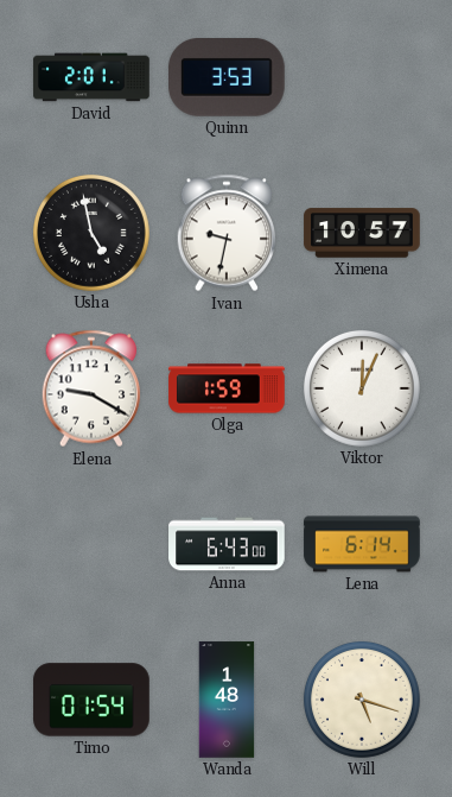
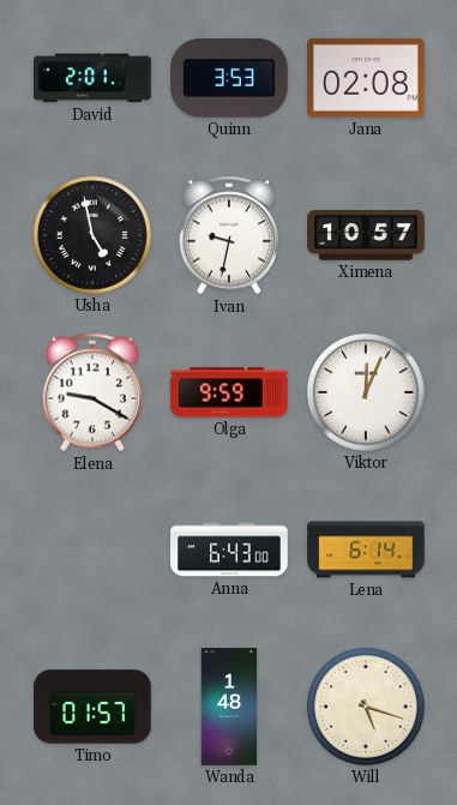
Jana: none -> 02:08 (367, 78)
Olga: 1:59 -> 9:59 (229, 392)
Timo: 01:54 -> 01:57 (92, 707)
